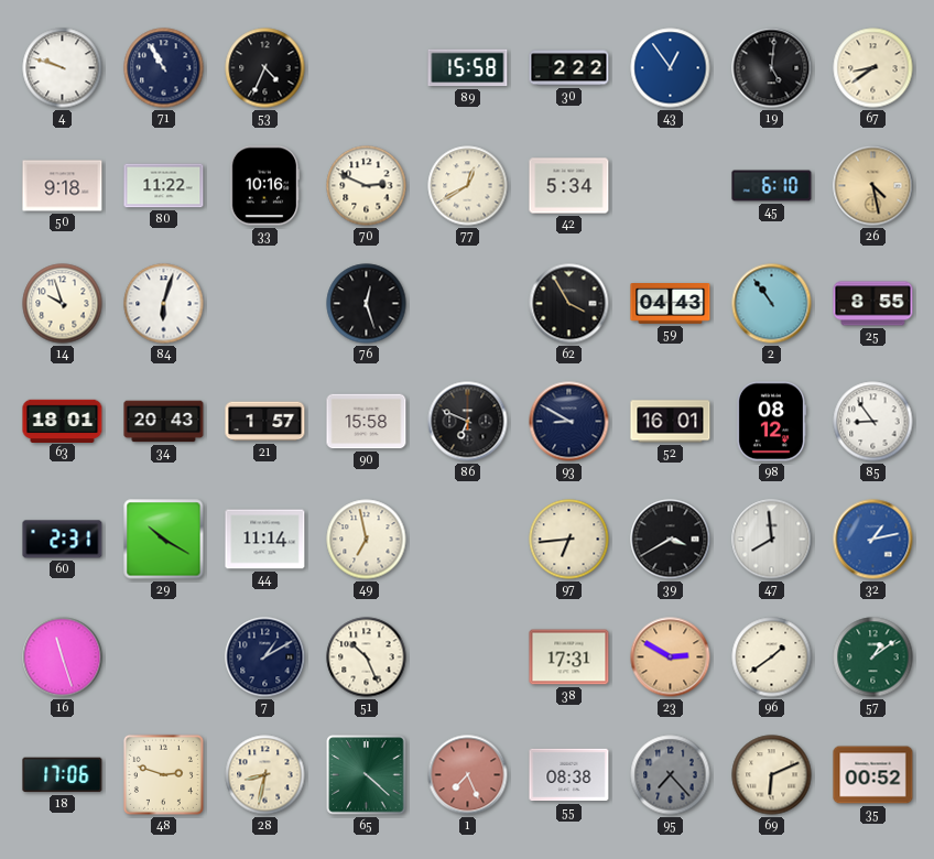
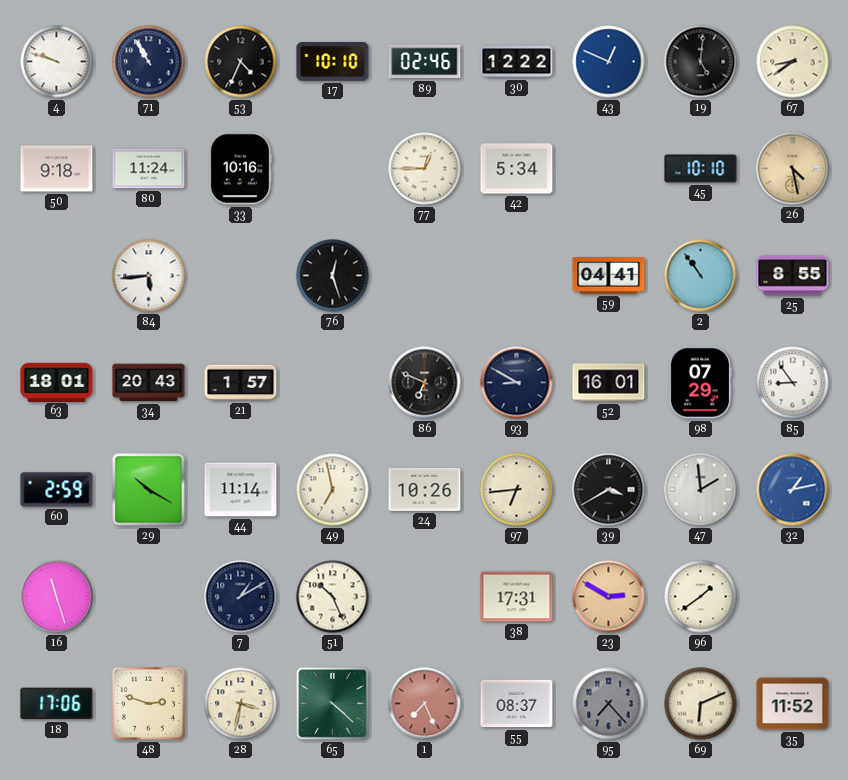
17: none -> 10:10 (333, 62)
89: 15:58 -> 02:46 (425, 62)
30: 2:22 -> 12:22 (517, 62)
43: 12:54 -> 12:49 (609, 62)
80: 11:22 -> 11:24 (149, 169)
70: 2:49 -> none (367, 186)
77: 12:40 -> 12:45 (425, 169)
45: 6:10 -> 10:10 (701, 169)
14: 9:57 -> none (63, 304)
84: 6:03 -> 5:44 (149, 276)
62: 3:55 -> none (569, 304)
59: 04:43 -> 04:41 (609, 276)
90: 15:58 -> none (367, 422)
98: 08:12 -> 07:29 (700, 383)
60: 2:31 -> 2:59 (57, 490)
24: none -> 10:26 (425, 489)
47: 7:59 -> 1:59 (701, 490)
57: 1:09 -> none (873, 657)
28: 8:32 -> 3:32 (241, 704)
55: 08:38 -> 08:37 (517, 704)
35: 00:52 -> 11:52 (793, 704)
